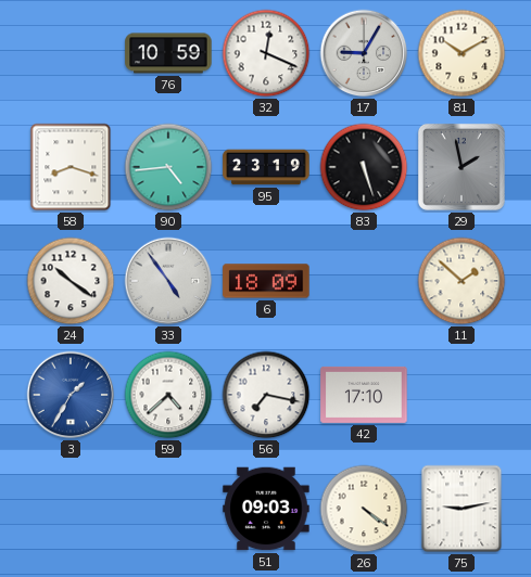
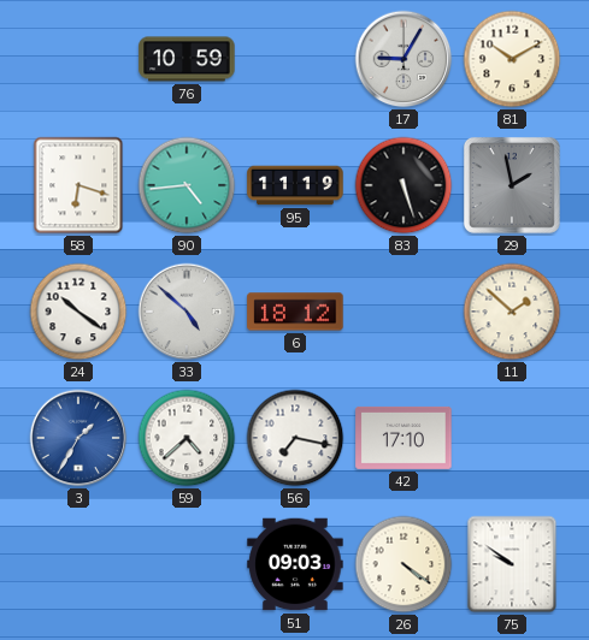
32: 12:19 -> none (266, 53)
58: 8:18 -> 6:18 (78, 185)
95: 23:19 -> 11:19 (295, 185)
33: 4:54 -> 4:52 (187, 312)
6: 18:09 -> 18:12 (295, 312)
75: 9:13 -> 9:51 (512, 564)
